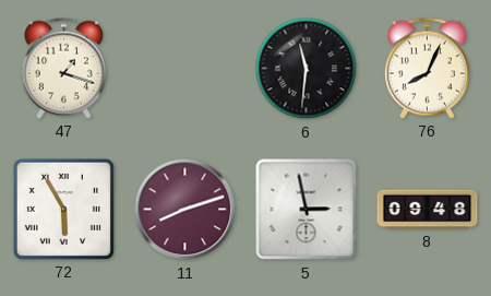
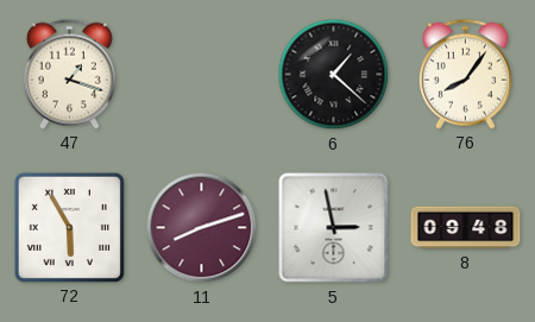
6: 11:31 -> 1:22 (334, 75)
76: 8:04 -> 8:06 (465, 74)
